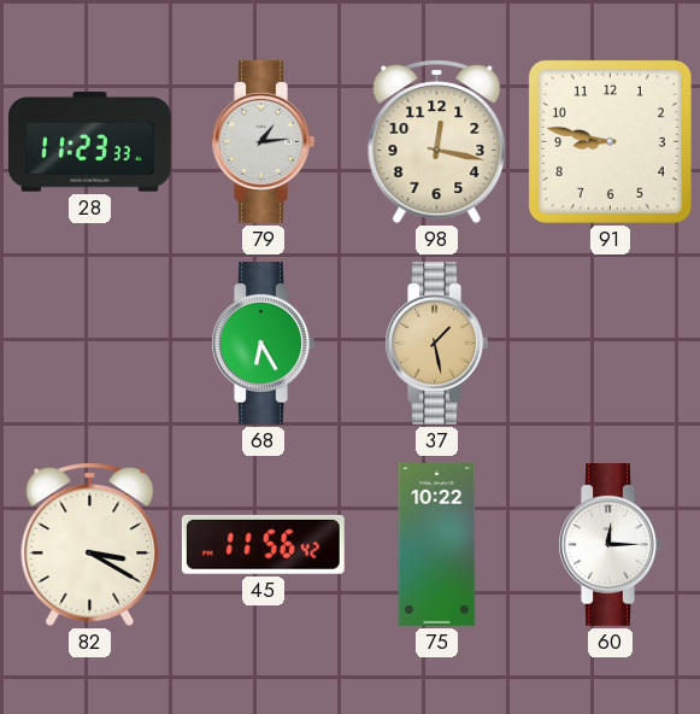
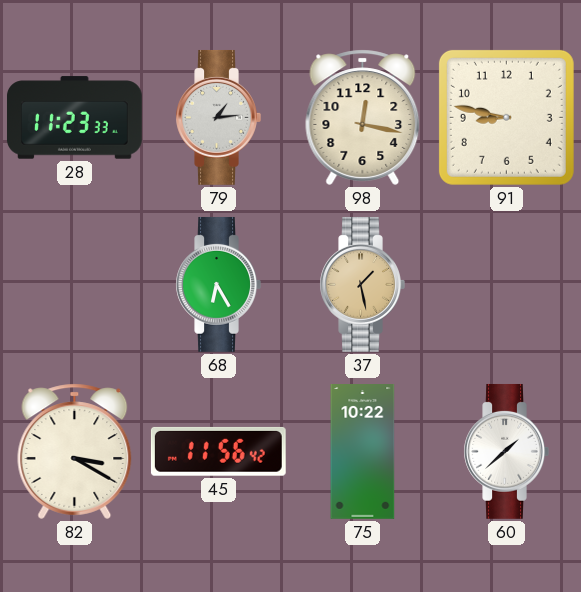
60: 12:15 -> 1:38 (506, 451)
